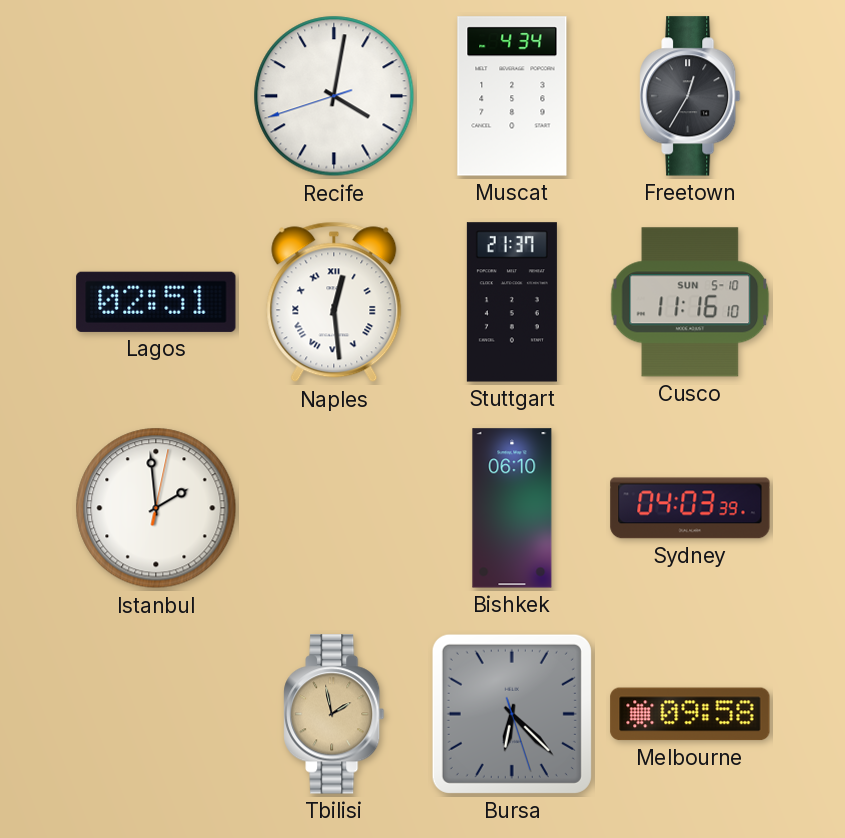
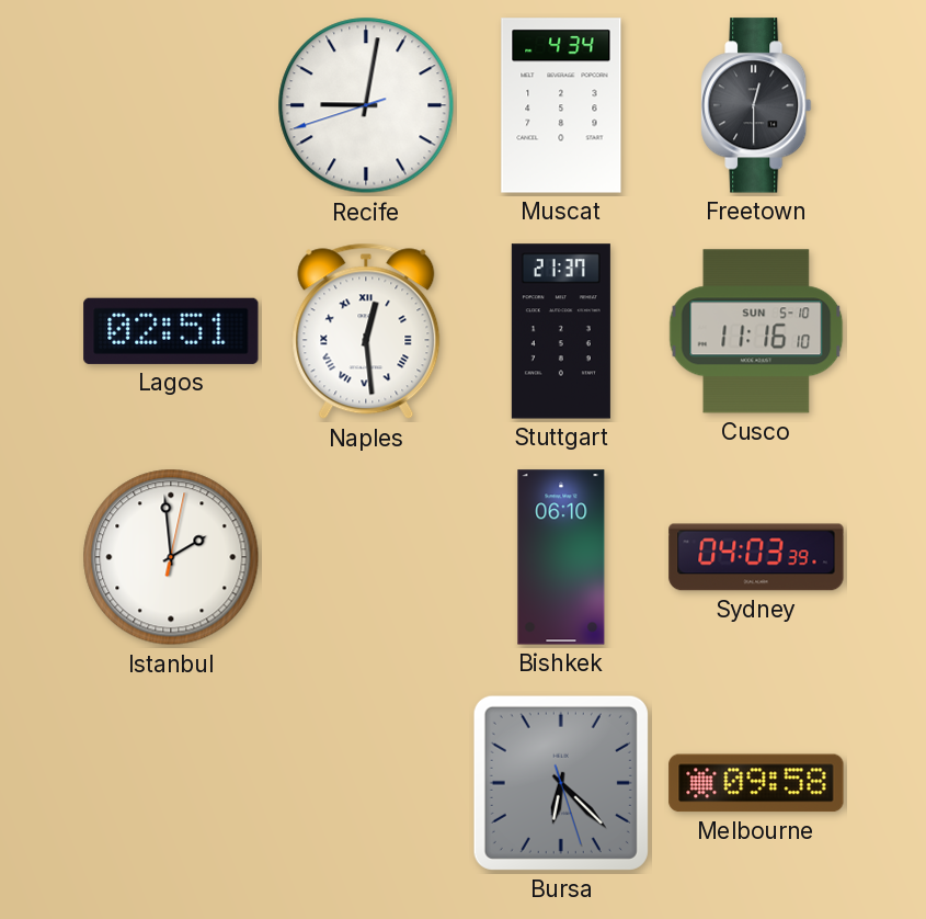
Recife: 4:01 -> 9:01 (366, 105)
Freetown: 12:35 -> 12:30 (756, 105)
Tbilisi: 1:58 -> none (334, 714)
